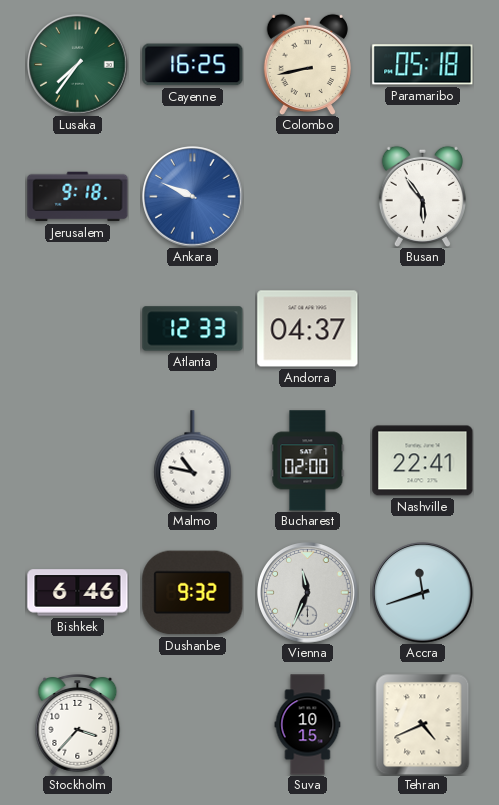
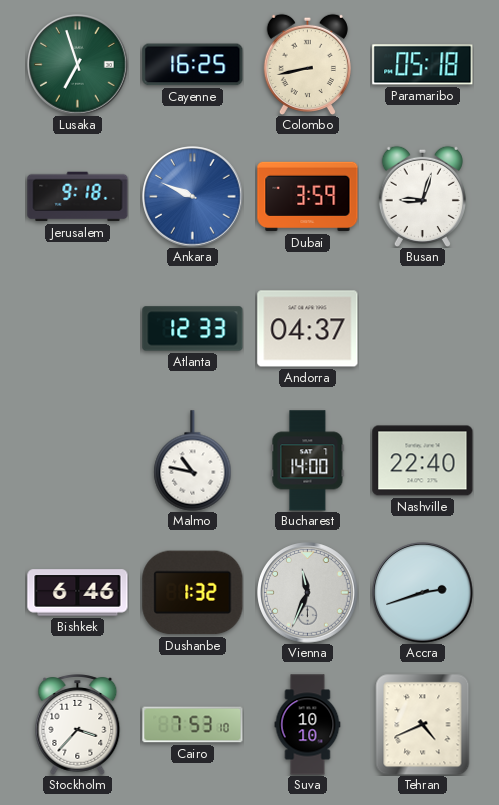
Lusaka: 7:36 -> 6:57 (78, 65)
Dubai: none -> 3:59 (308, 197)
Busan: 5:54 -> 9:03 (422, 196)
Bucharest: 02:00 -> 14:00 (308, 461)
Nashville: 22:41 -> 22:40 (423, 461)
Dushanbe: 9:32 -> 1:32 (193, 593)
Accra: 11:42 -> 2:42 (423, 593)
Cairo: none -> 7:53 (193, 725)
Suva: 10:15 -> 10:10 (308, 725)
